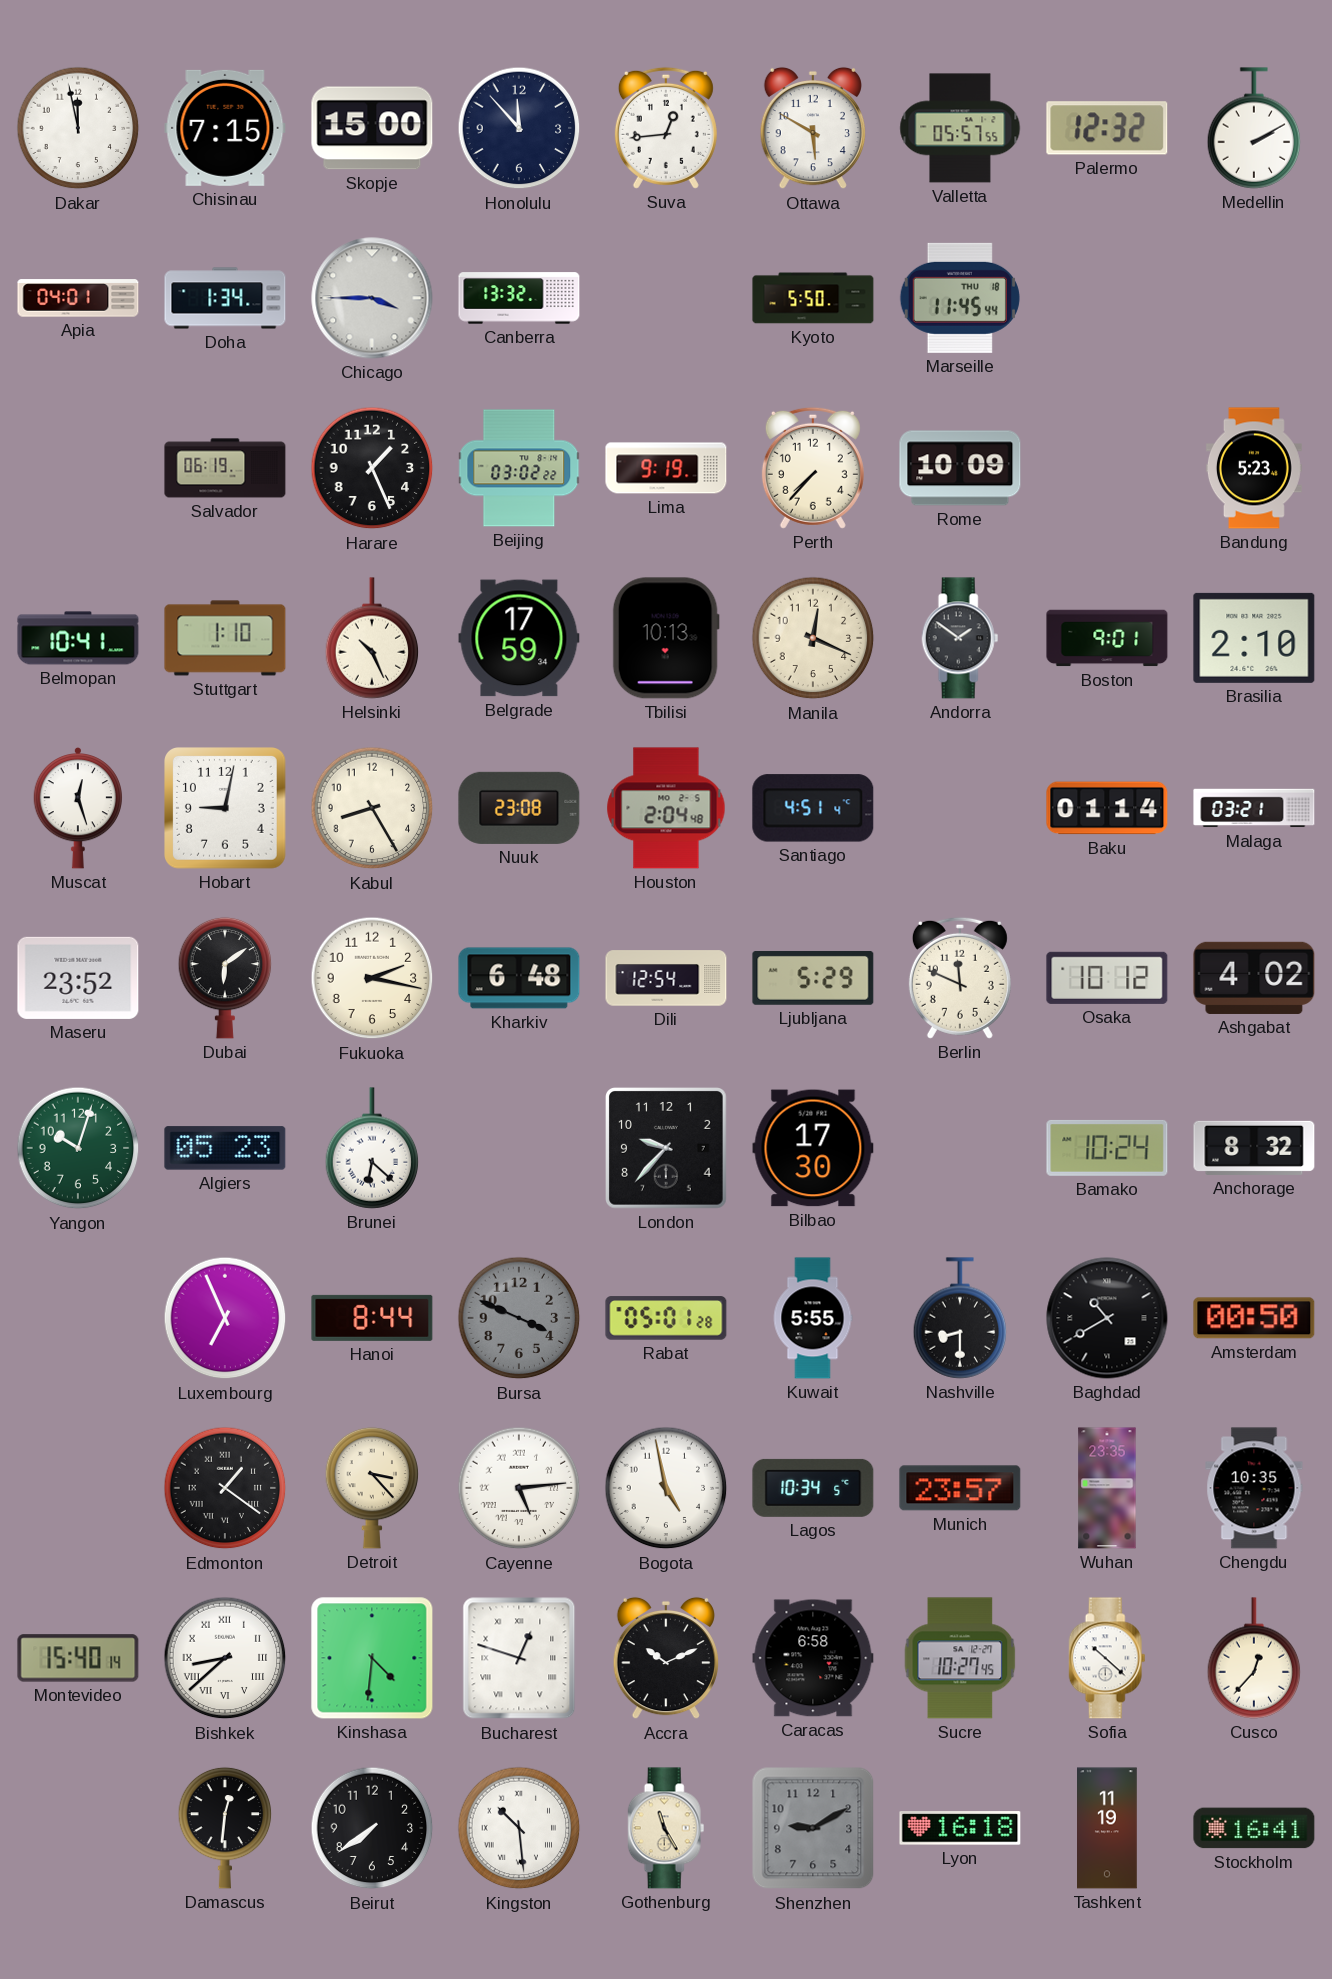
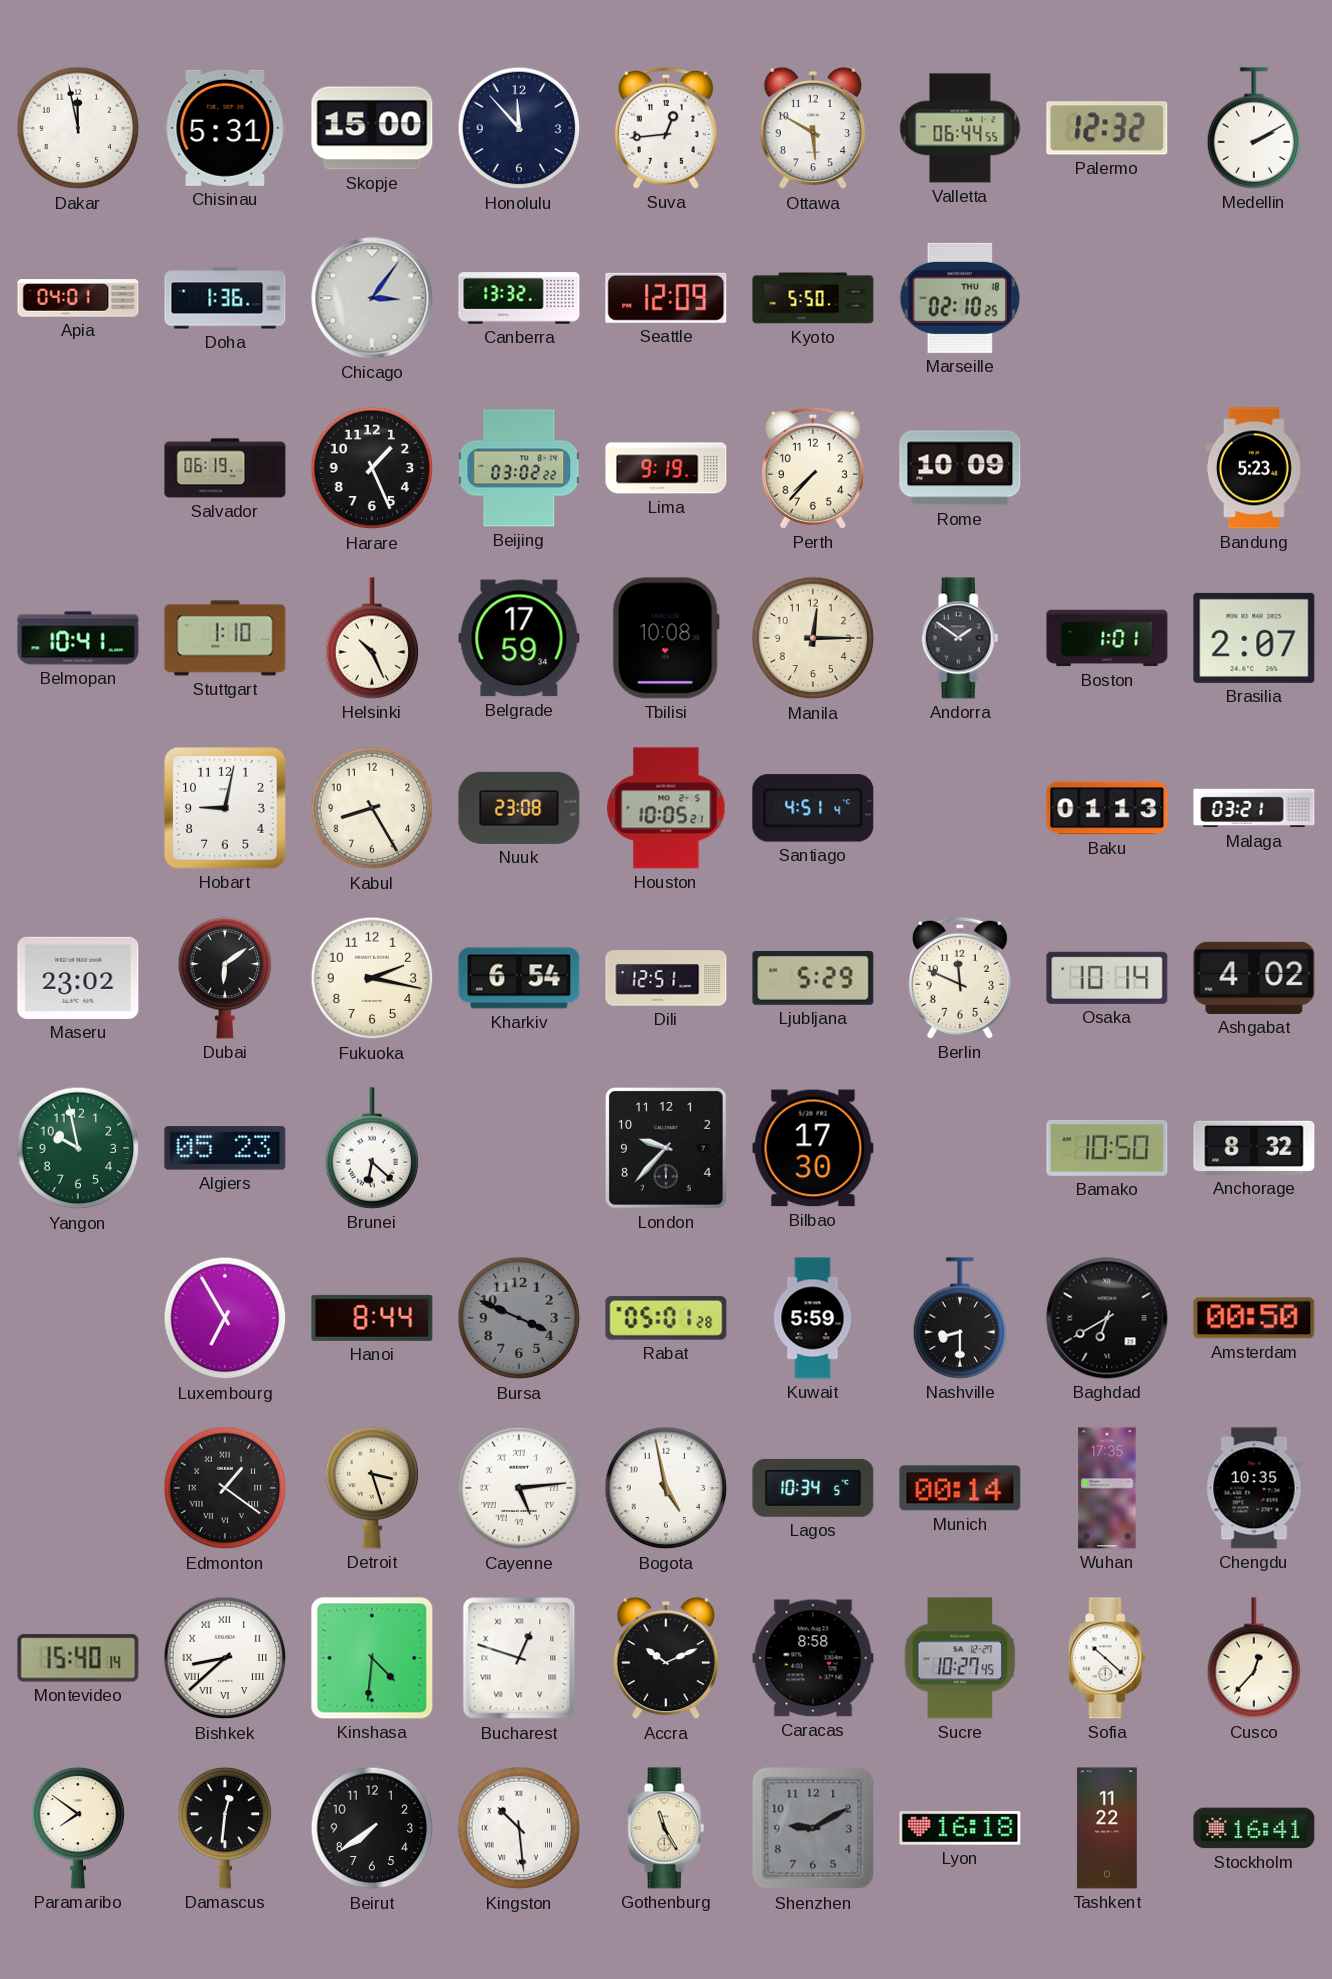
Chisinau: 7:15 -> 5:31 (225, 128)
Valletta: 05:57 -> 06:44 (960, 128)
Doha: 1:34 -> 1:36 (225, 298)
Chicago: 3:45 -> 3:06 (372, 298)
Seattle: none -> 12:09 (666, 298)
Marseille: 11:45 -> 02:10 (960, 298)
Tbilisi: 10:13 -> 10:08 (666, 638)
Manila: 12:19 -> 12:15 (813, 638)
Boston: 9:01 -> 1:01 (1107, 638)
Brasilia: 2:10 -> 2:07 (1254, 638)
Muscat: 12:27 -> none (78, 808)
Houston: 2:04 -> 10:05 (666, 808)
Baku: 01:14 -> 01:13 (1107, 808)
Maseru: 23:52 -> 23:02 (78, 978)
Kharkiv: 6:48 -> 6:54 (519, 978)
Dili: 12:54 -> 12:51 (666, 978)
Osaka: 10:12 -> 10:14 (1107, 978)
Yangon: 10:03 -> 9:58 (78, 1148)
Bamako: 10:24 -> 10:50 (1107, 1148)
Luxembourg: 6:56 -> 6:55 (225, 1318)
Kuwait: 5:55 -> 5:59 (813, 1318)
Baghdad: 10:40 -> 6:40 (1107, 1318)
Detroit: 3:23 -> 3:27 (372, 1488)
Munich: 23:57 -> 00:14 (960, 1488)
Wuhan: 23:35 -> 17:35 (1107, 1488)
Caracas: 6:58 -> 8:58 (813, 1658)
Paramaribo: none -> 7:51 (78, 1828)
Tashkent: 11:19 -> 11:22 (1107, 1828)
